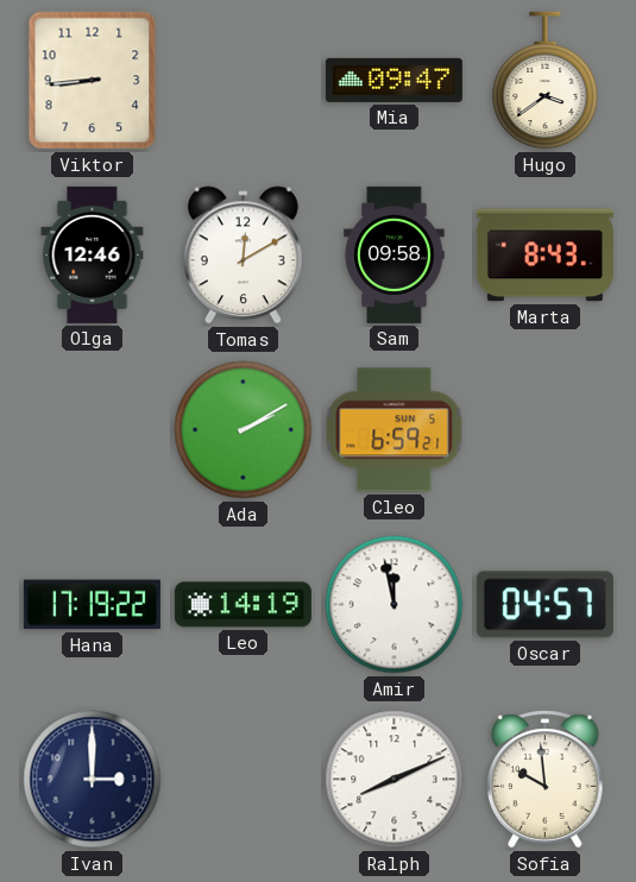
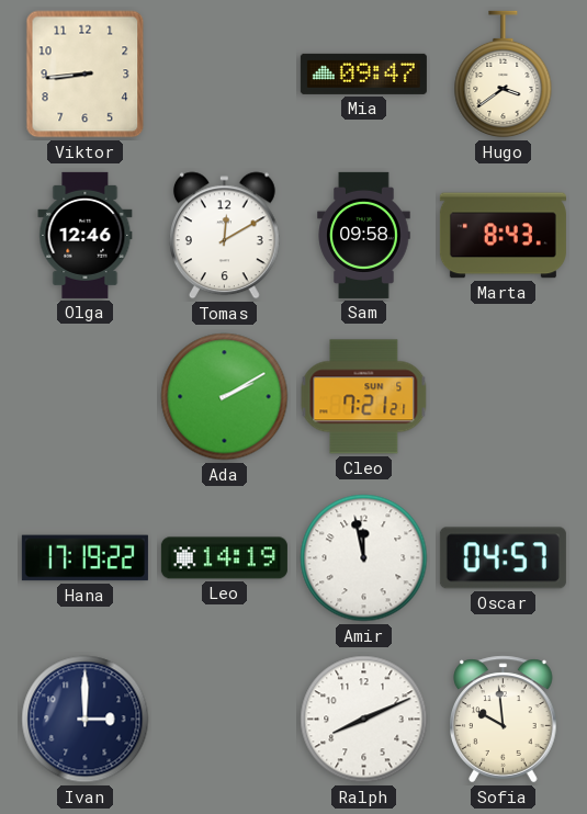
Cleo: 6:59 -> 7:21 (364, 397)
